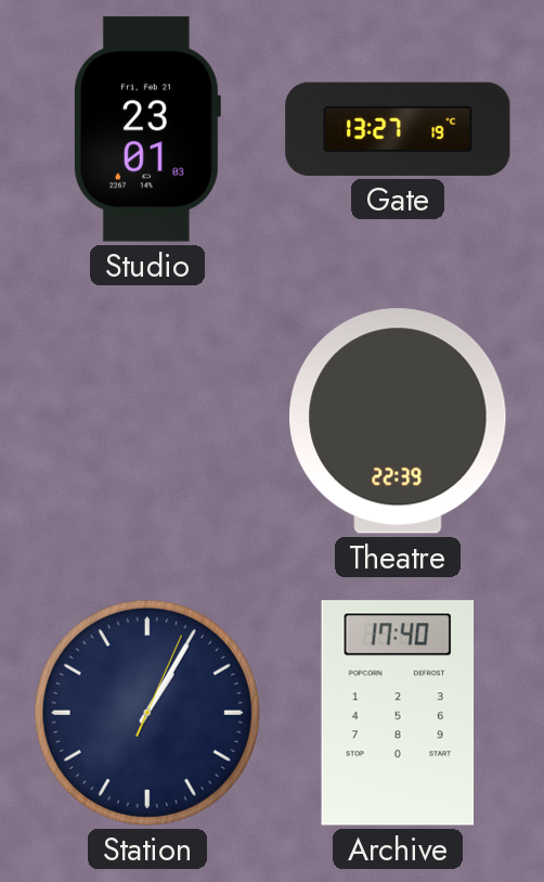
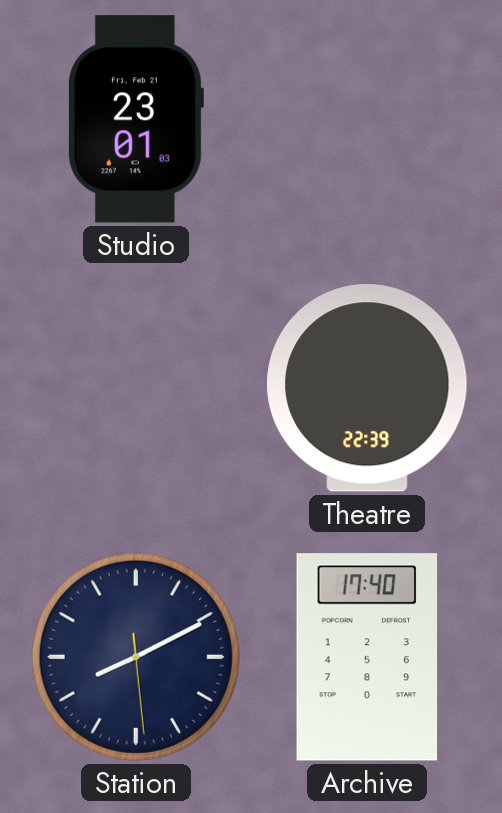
Gate: 13:27 -> none (398, 129)
Station: 1:05 -> 8:10 (136, 657)
